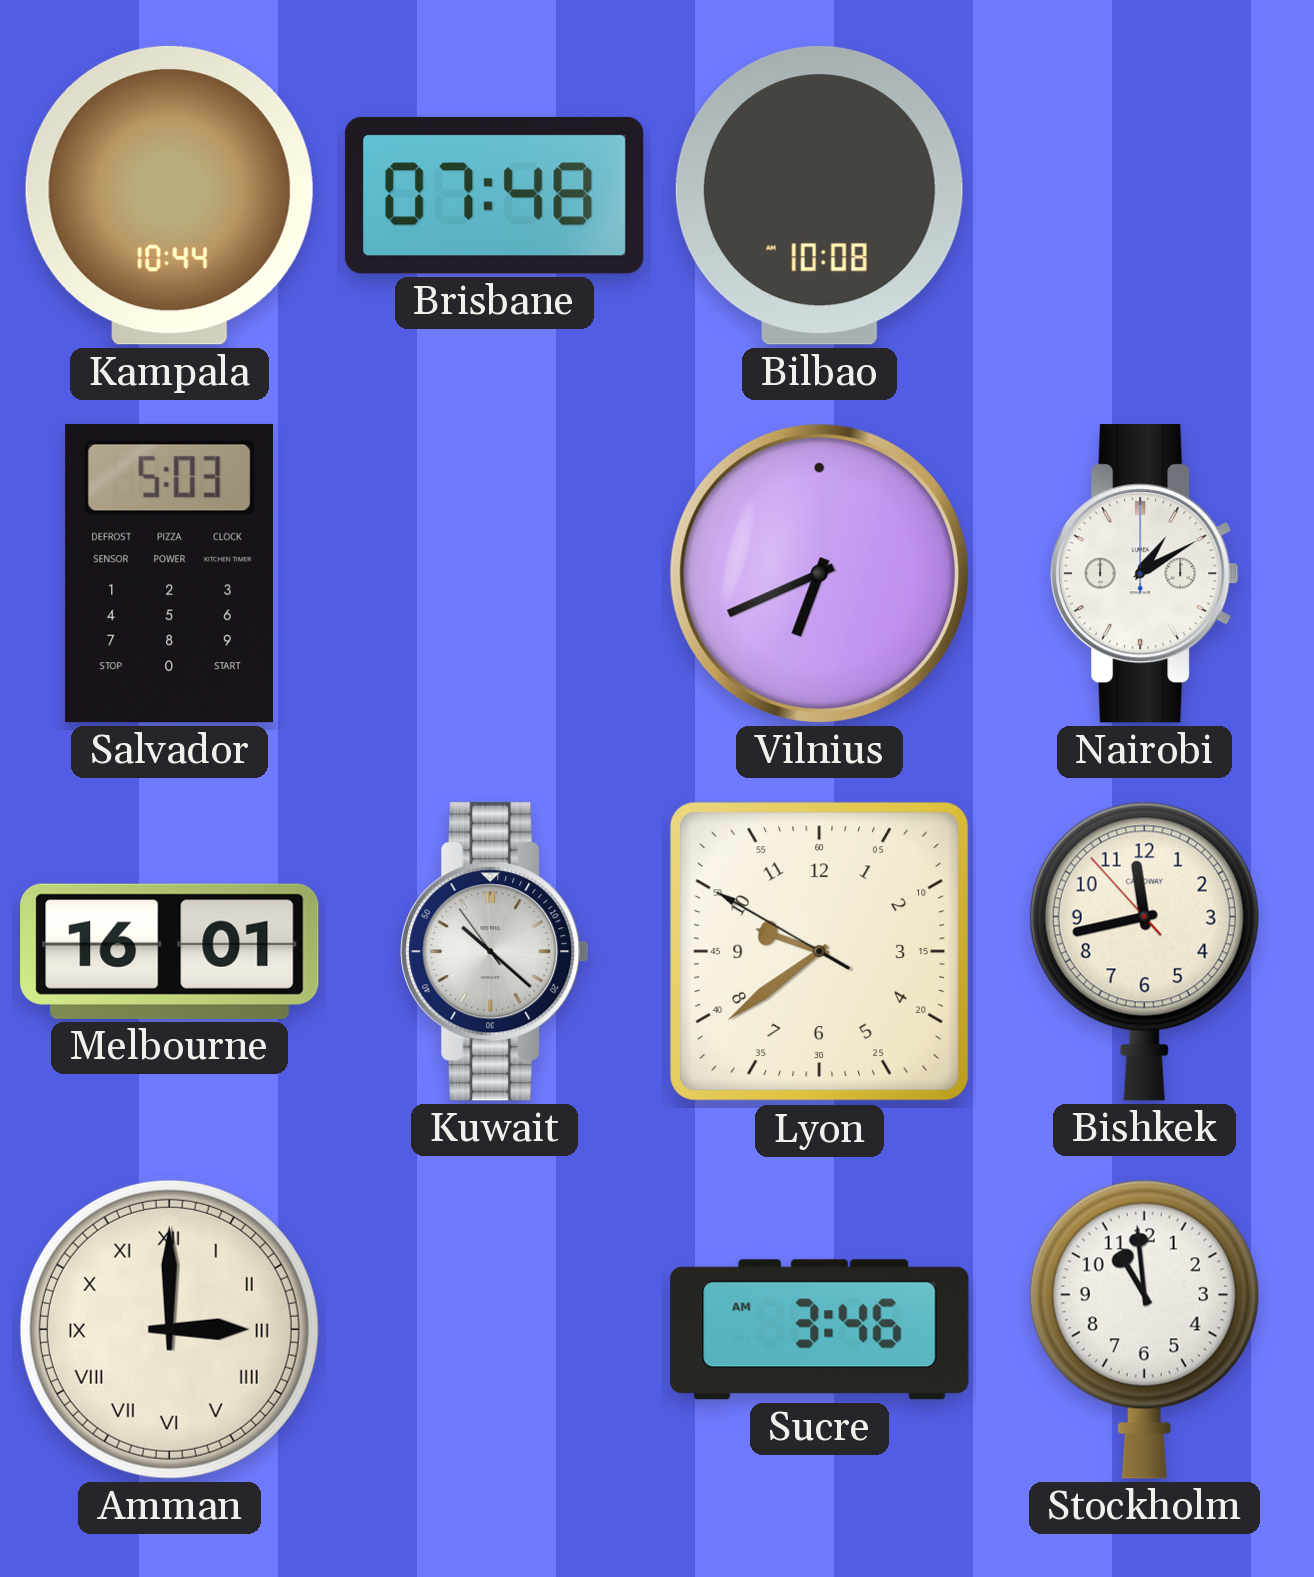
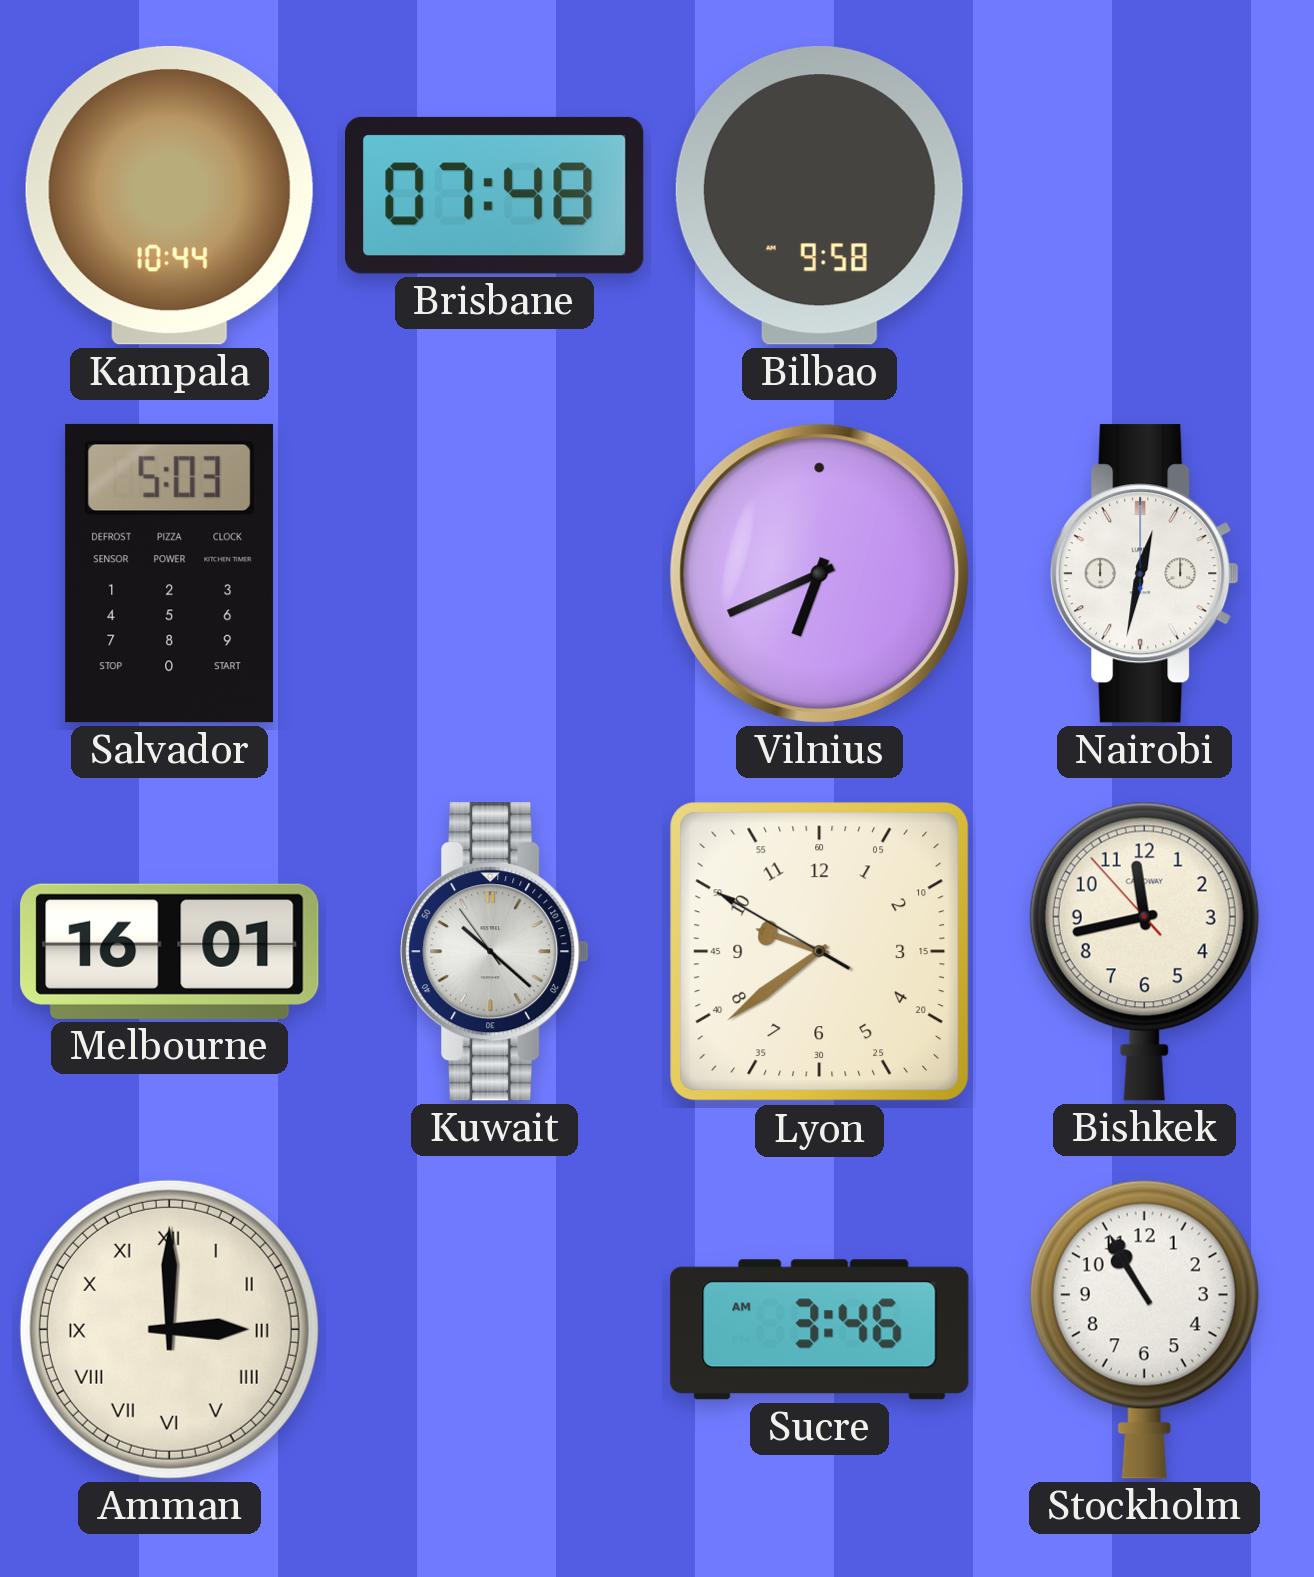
Bilbao: 10:08 -> 9:58 (819, 196)
Nairobi: 1:10 -> 12:32 (1145, 574)
Stockholm: 10:59 -> 10:55 (1144, 1329)
